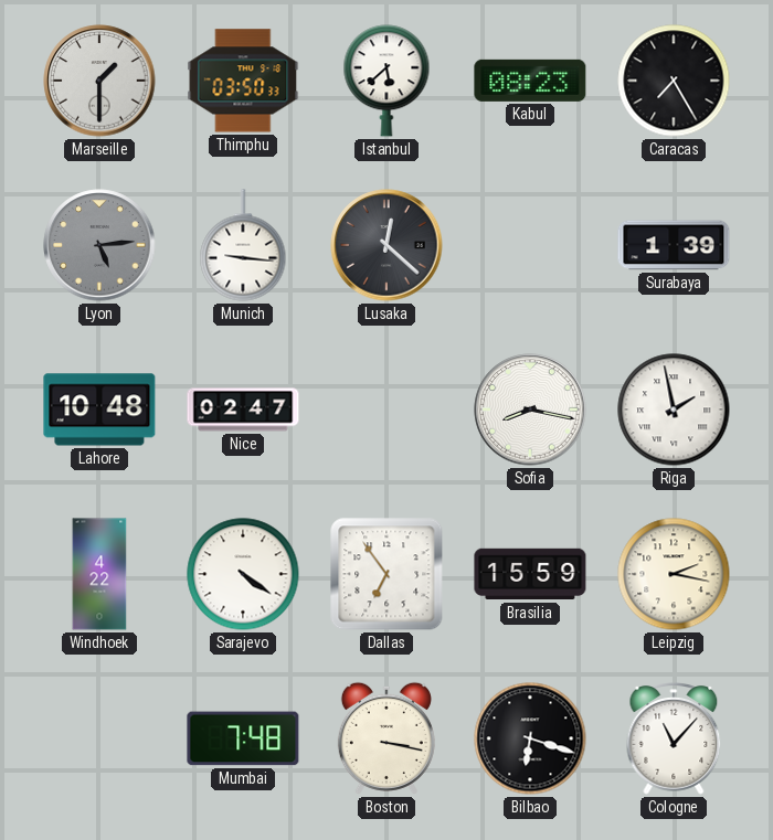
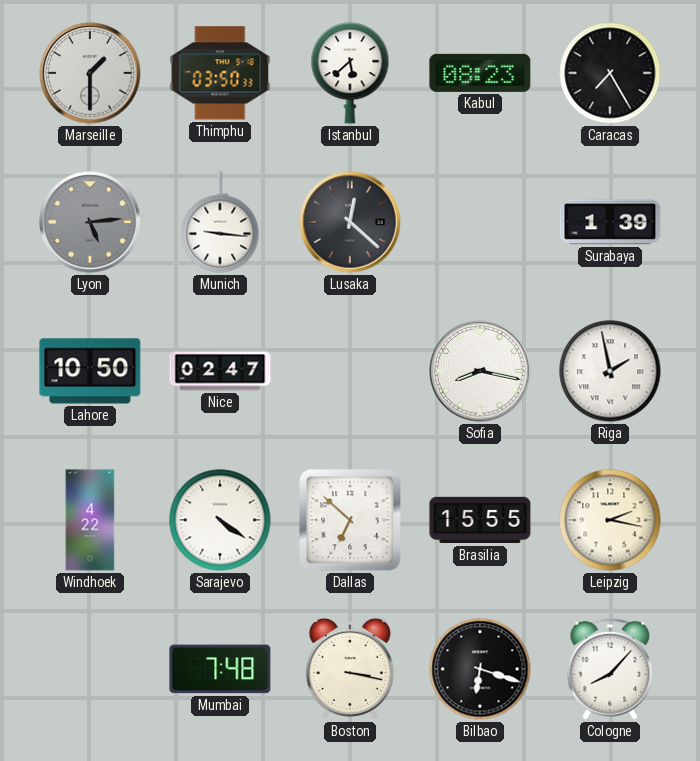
Lahore: 10:48 -> 10:50 (90, 371)
Dallas: 6:54 -> 6:52 (350, 520)
Brasilia: 15:59 -> 15:55 (480, 520)
Cologne: 11:07 -> 8:07 (610, 669)
